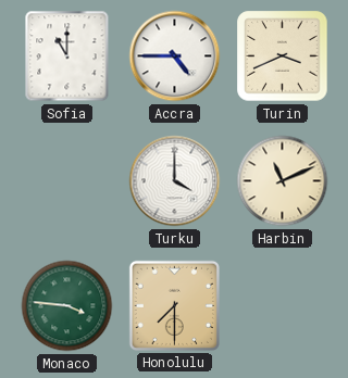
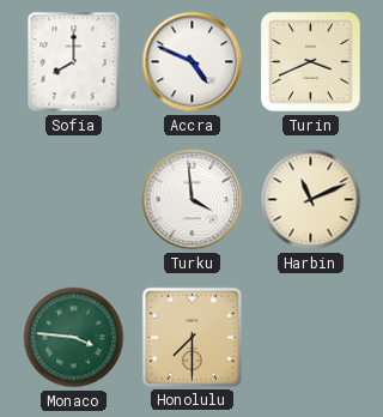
Sofia: 11:00 -> 8:00 (74, 62)
Accra: 4:45 -> 4:49 (193, 62)
Turku: 4:00 -> 3:59 (193, 200)
